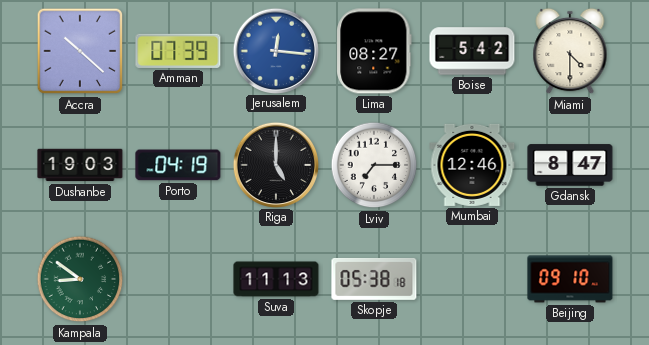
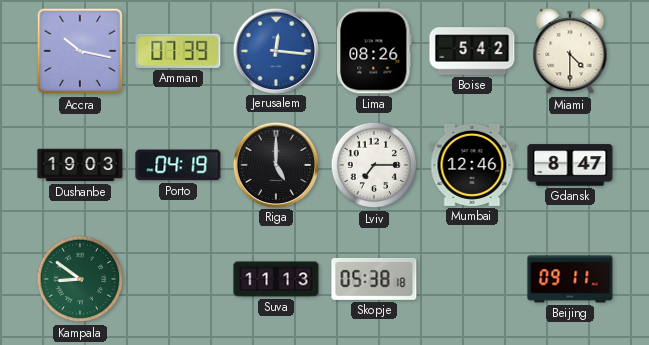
Accra: 10:22 -> 10:17 (80, 51)
Lima: 08:27 -> 08:26 (374, 51)
Beijing: 09:10 -> 09:11 (570, 279)
